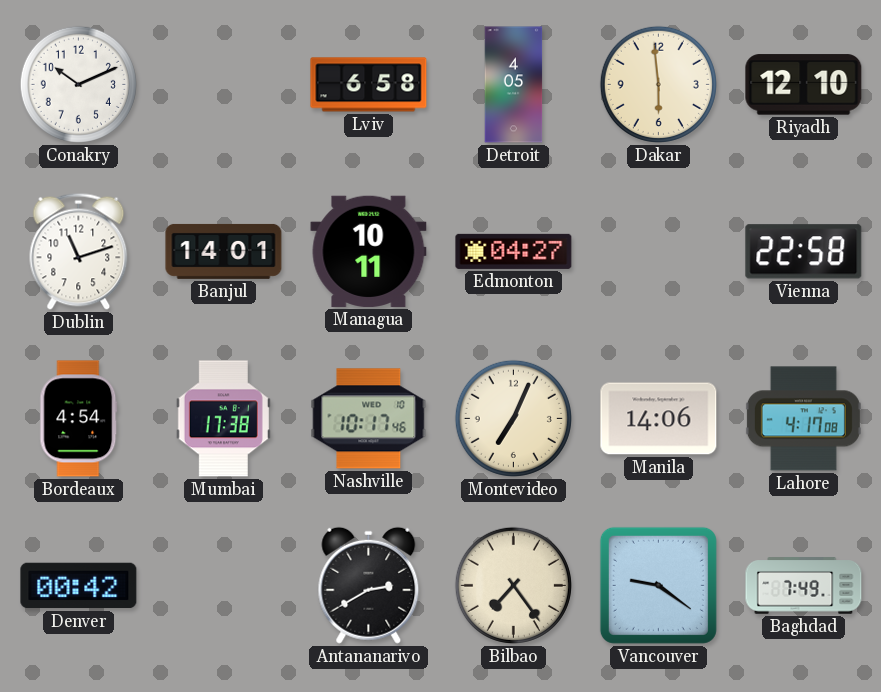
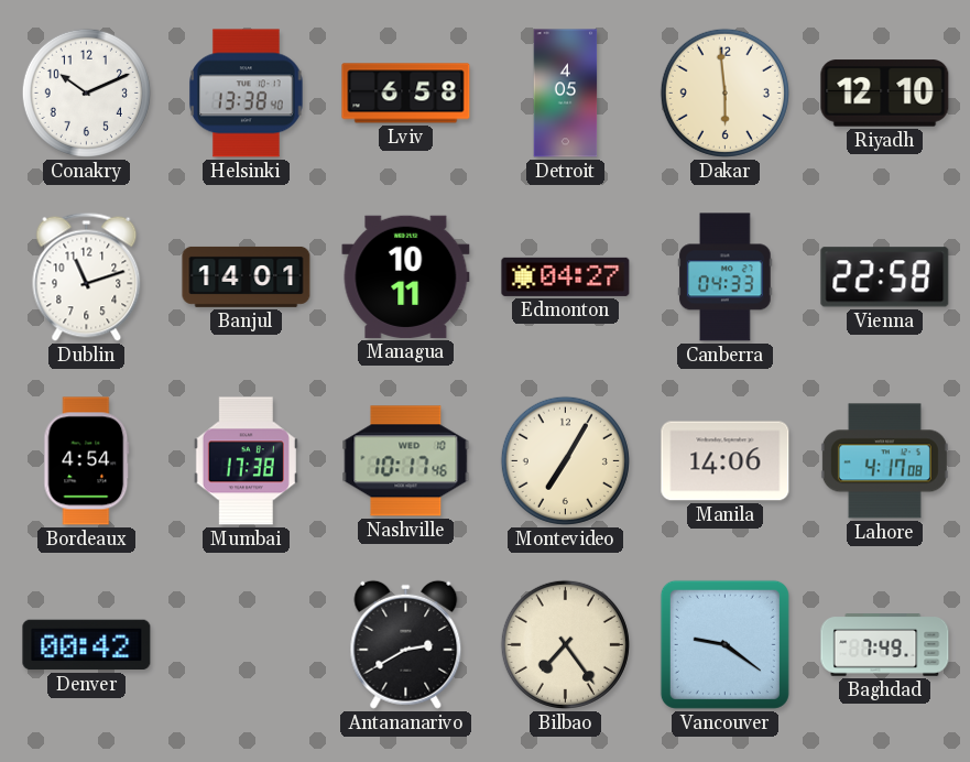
Helsinki: none -> 13:38 (247, 94)
Canberra: none -> 04:33 (726, 277)
Montevideo: 7:04 -> 7:05 (565, 460)
